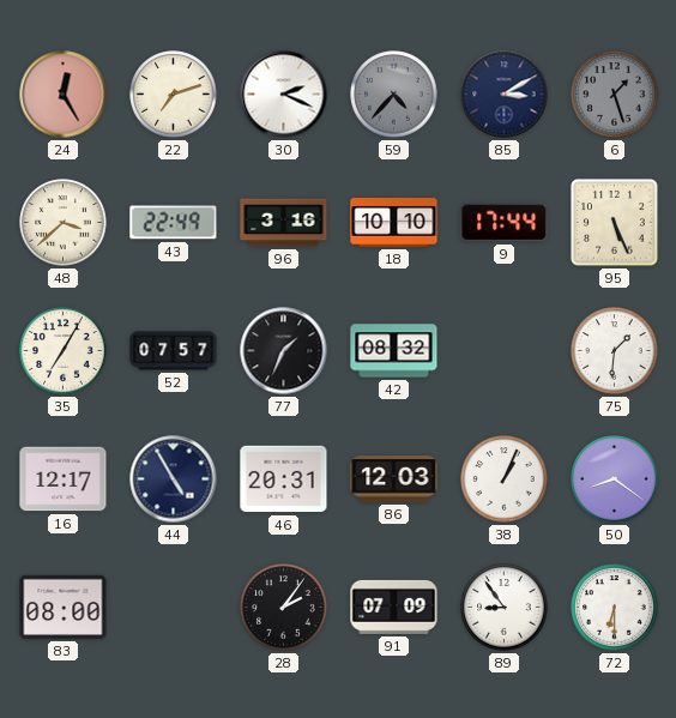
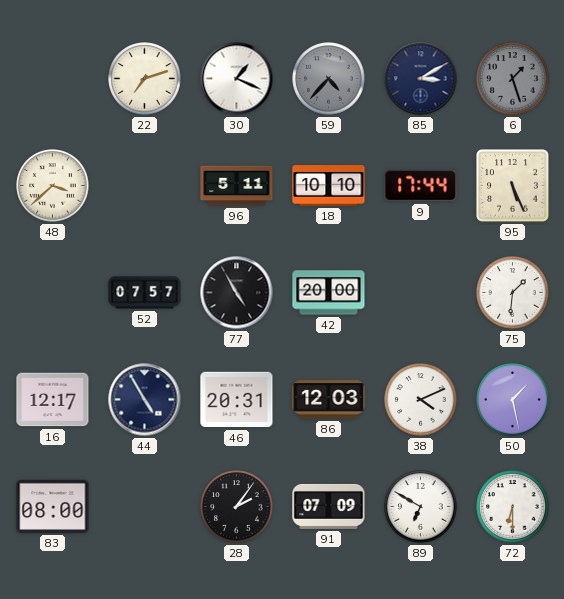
24: 12:25 -> none (64, 95)
30: 2:19 -> 1:19 (237, 79)
43: 22:49 -> none (174, 223)
96: 3:16 -> 5:11 (237, 186)
35: 7:05 -> none (64, 351)
77: 1:34 -> 4:55 (237, 293)
42: 08:32 -> 20:00 (329, 293)
38: 1:04 -> 4:11 (421, 400)
50: 8:21 -> 1:28 (513, 400)
89: 8:54 -> 6:50 (421, 507)
